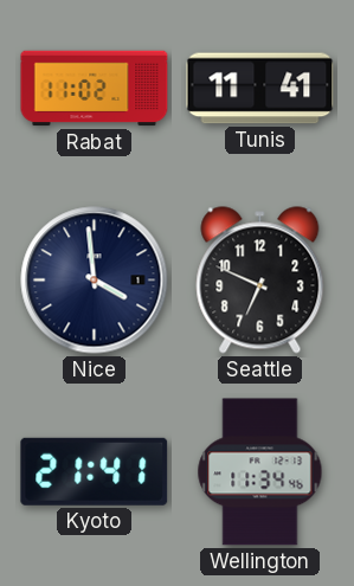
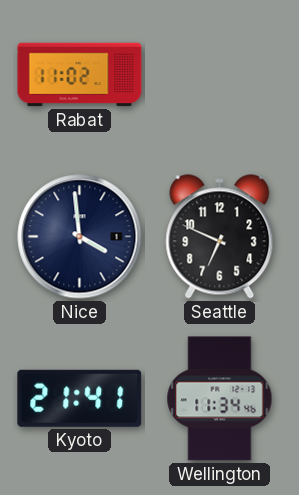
Tunis: 11:41 -> none (260, 89)
